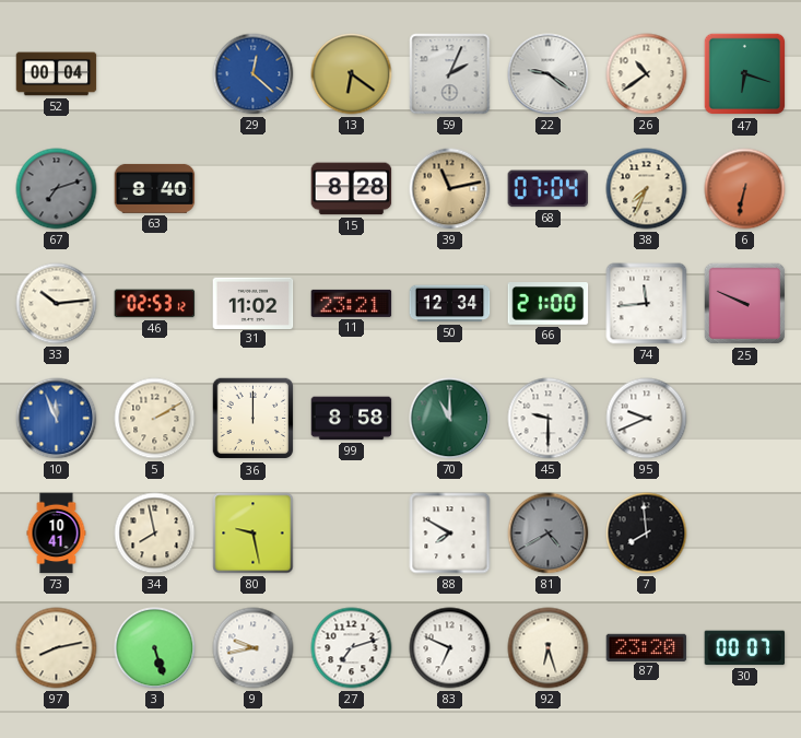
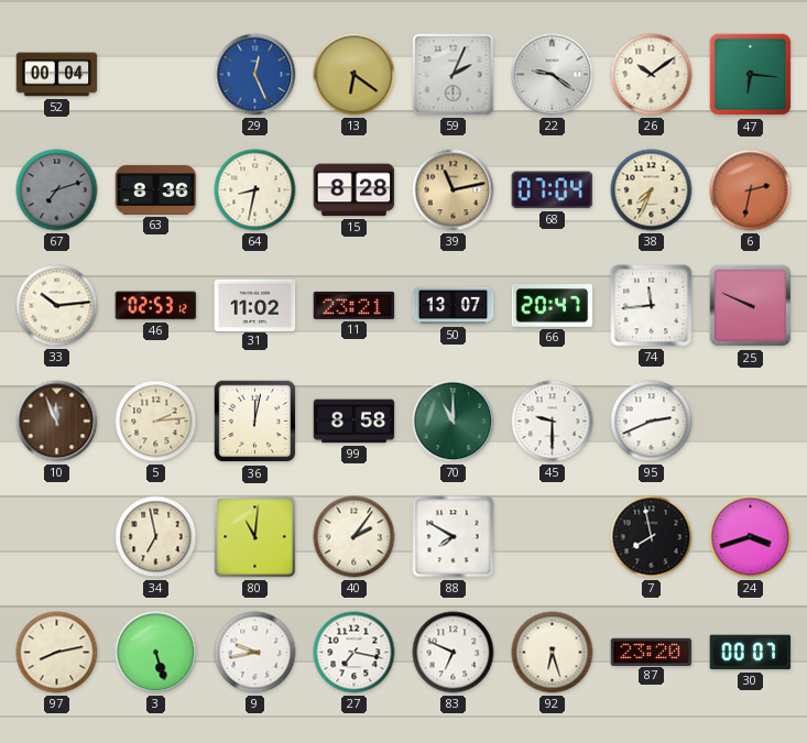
29: 12:22 -> 12:26 (255, 75)
26: 10:39 -> 10:09 (652, 75)
47: 6:18 -> 6:16 (751, 75)
63: 8:40 -> 8:36 (156, 189)
64: none -> 8:32 (255, 190)
6: 6:32 -> 2:32 (751, 190)
50: 12:34 -> 13:07 (454, 306)
66: 21:00 -> 20:47 (553, 306)
10 dial: blue -> brown (57, 422)
5: 2:10 -> 2:14 (156, 422)
36: 12:00 -> 12:02 (255, 422)
95: 9:41 -> 2:41 (652, 422)
73: 10:41 -> none (57, 534)
34: 7:58 -> 6:58 (156, 537)
80: 9:28 -> 11:01 (255, 537)
40: none -> 2:06 (355, 537)
81: 4:40 -> none (549, 534)
7: 7:59 -> 7:58 (652, 537)
24: none -> 3:42 (751, 537)
27: 7:12 -> 7:17 (355, 653)
